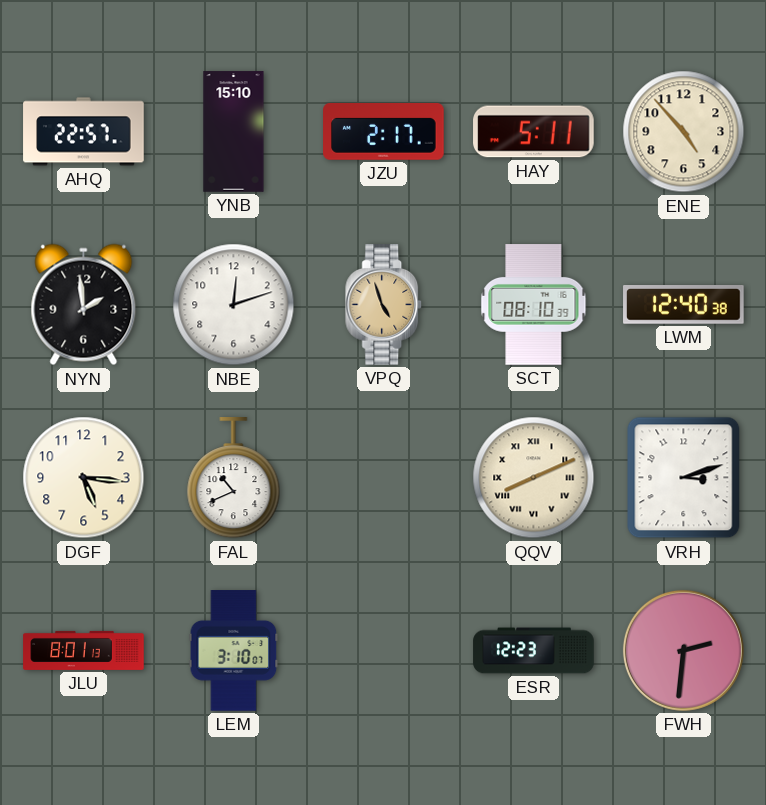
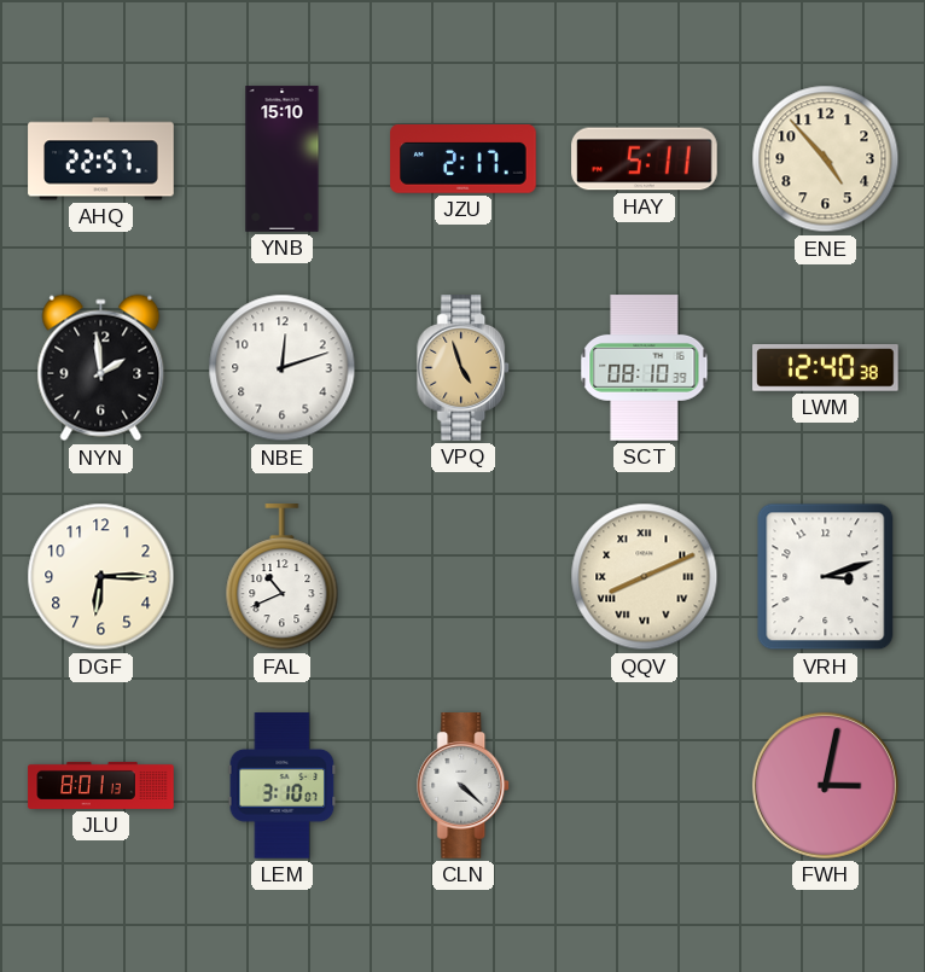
DGF: 5:16 -> 6:15 (101, 577)
CLN: none -> 4:22 (464, 786)
ESR: 12:23 -> none (534, 651)
FWH: 2:31 -> 3:02 (825, 785)
